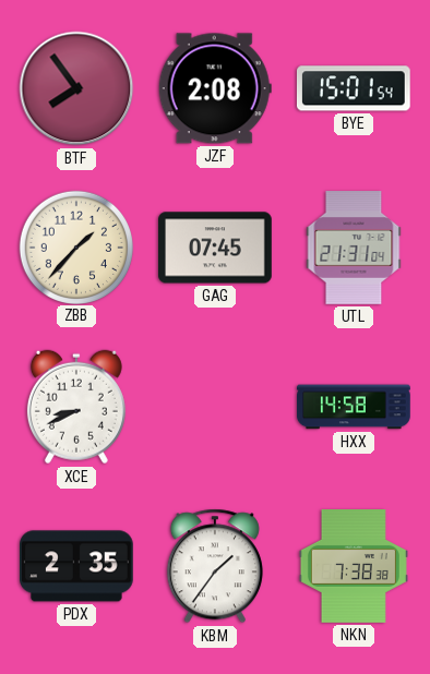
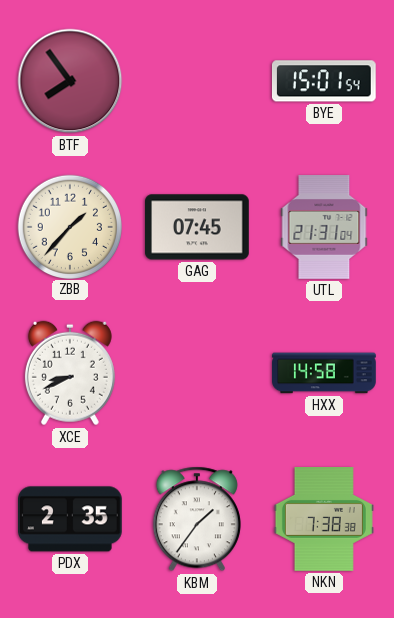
JZF: 2:08 -> none (215, 88)
